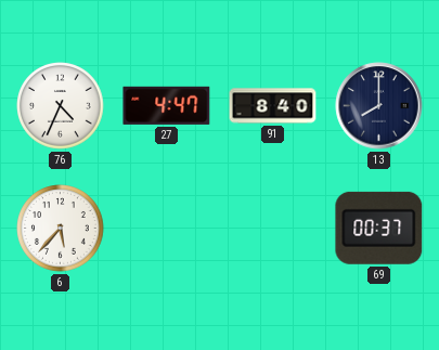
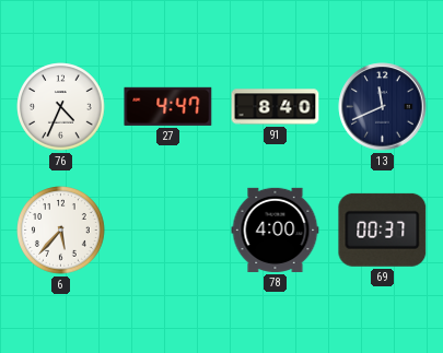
13: 8:00 -> 11:41 (383, 107)
78: none -> 4:00 (276, 230)
